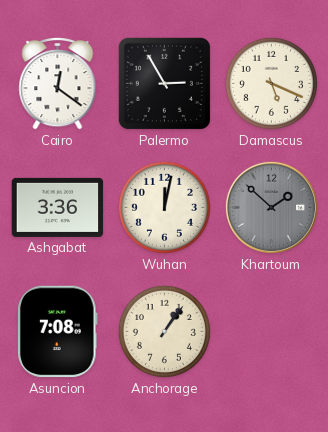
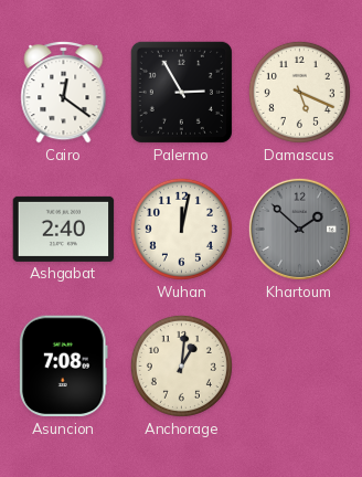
Ashgabat: 3:36 -> 2:40 (64, 229)
Anchorage: 1:06 -> 1:01 (181, 365)
